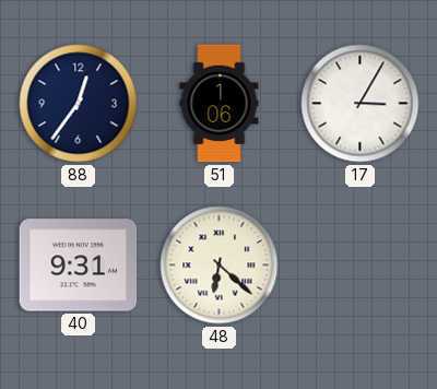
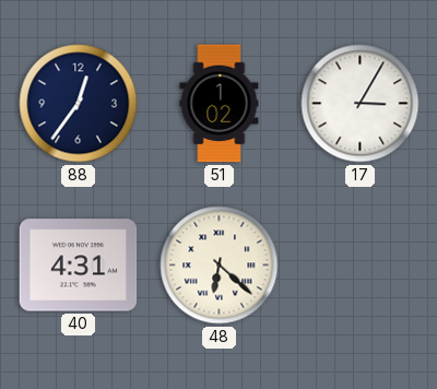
51: 1:06 -> 1:02 (220, 104)
40: 9:31 -> 4:31 (79, 266)
